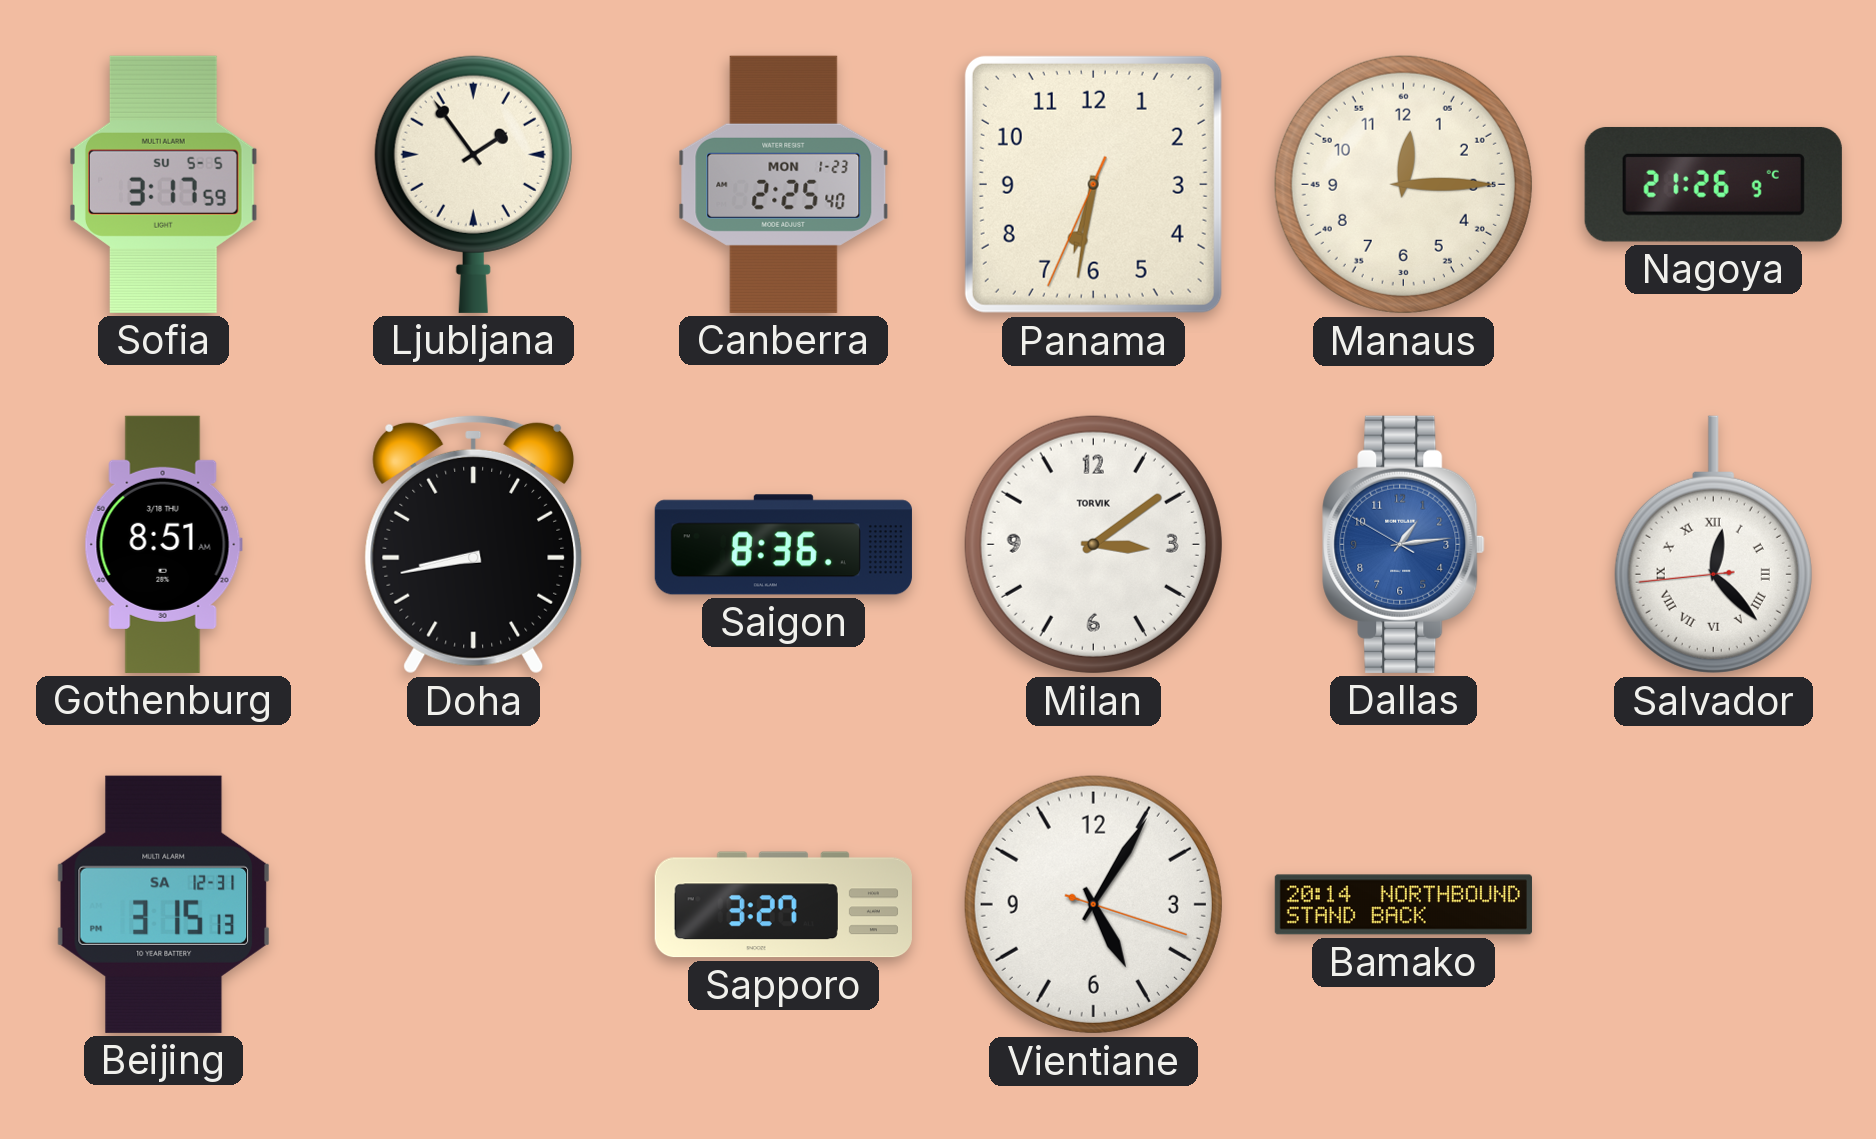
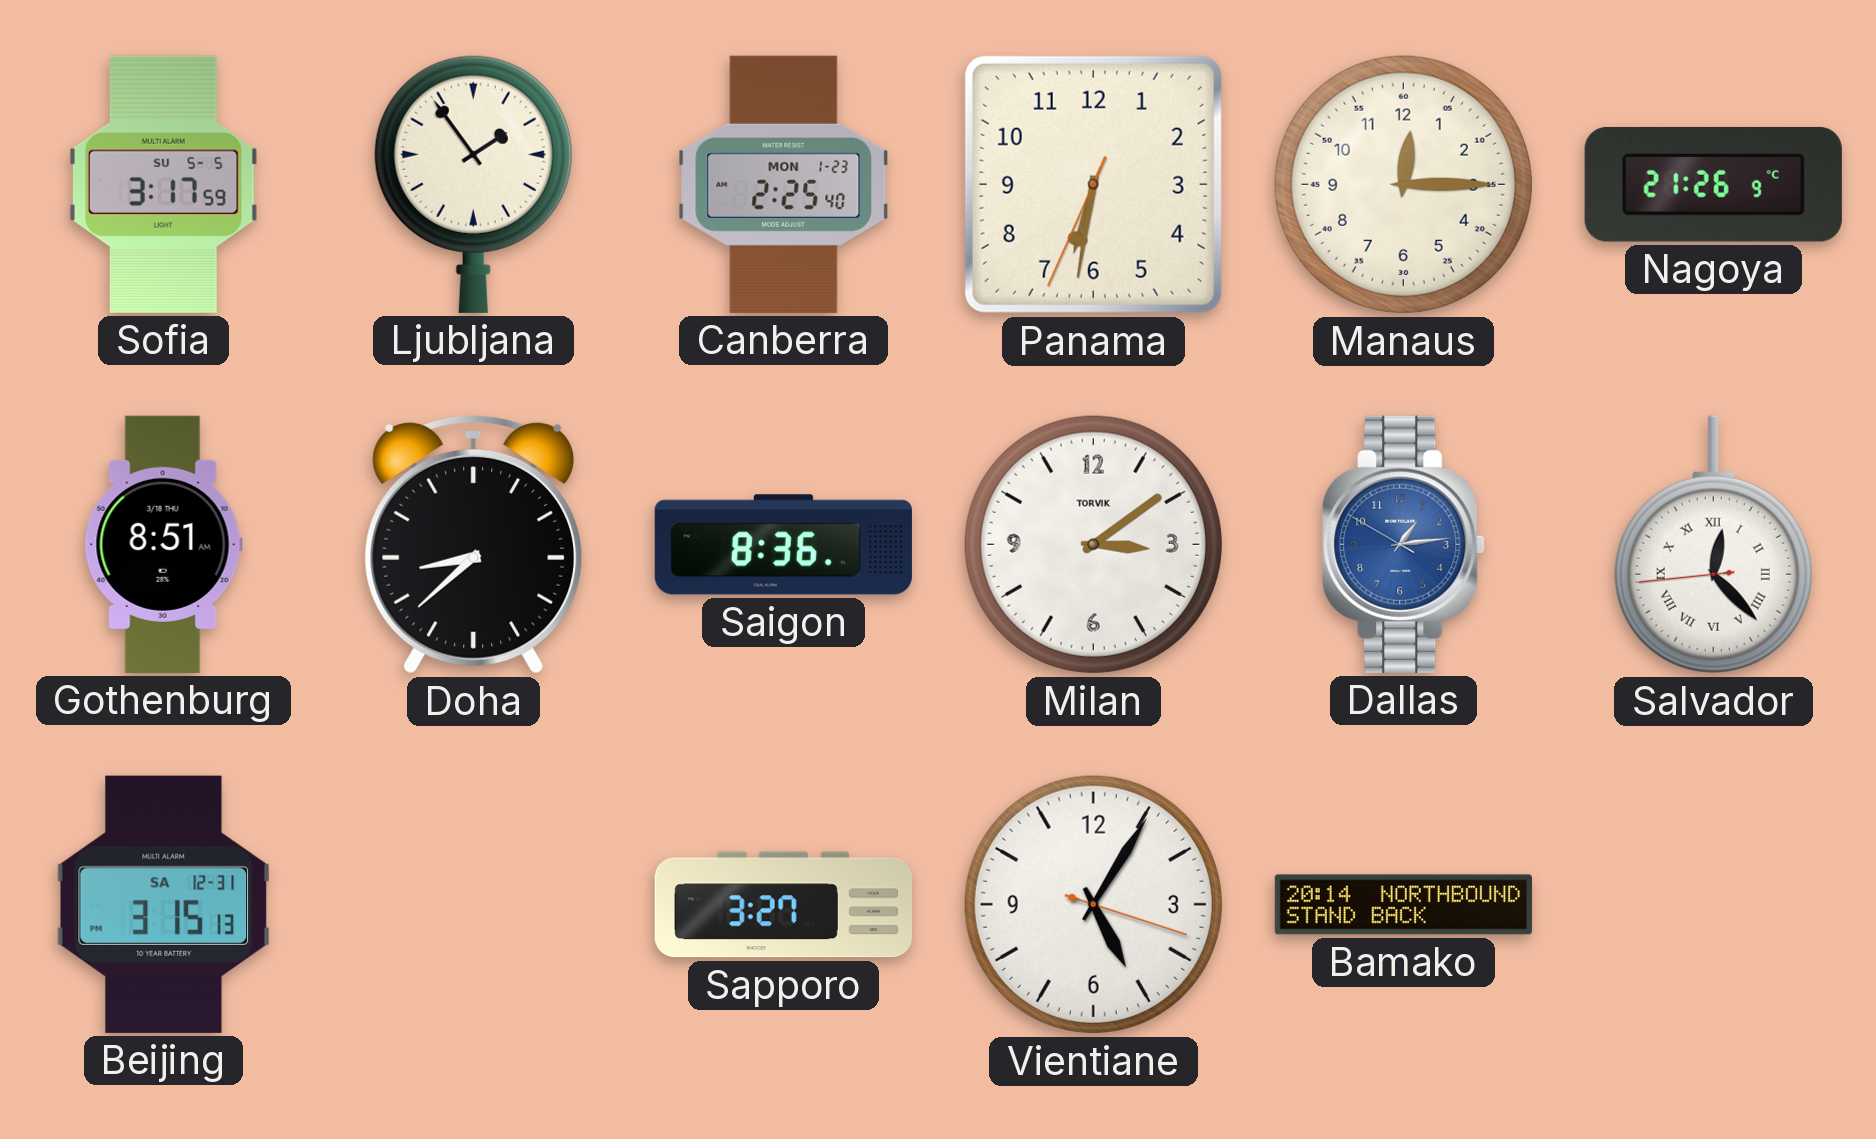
Doha: 8:43 -> 8:38 (474, 544)
